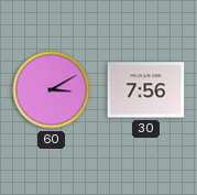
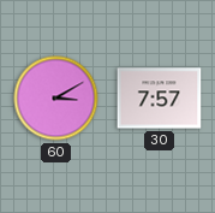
30: 7:56 -> 7:57 (160, 99)
